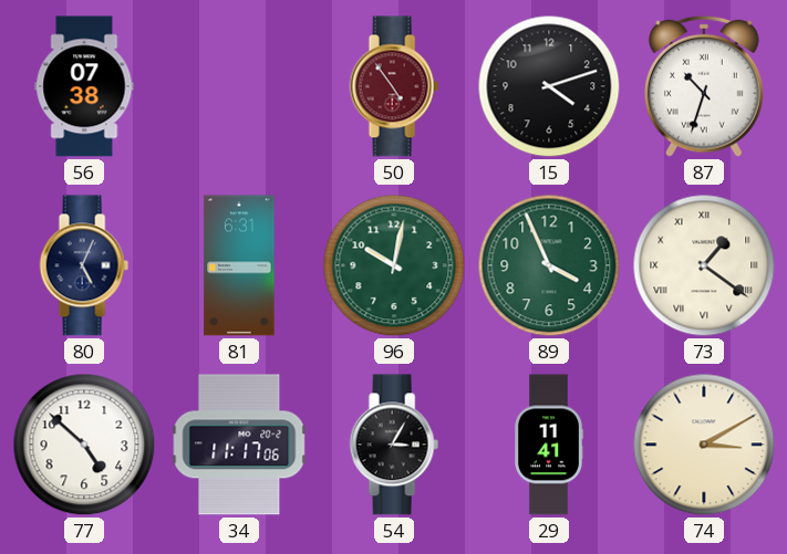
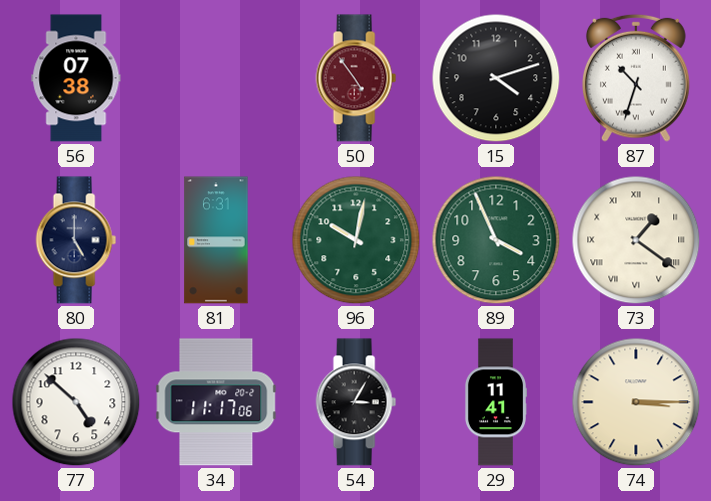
80: 5:04 -> 5:00 (76, 240)
74: 3:10 -> 3:15 (636, 402)
